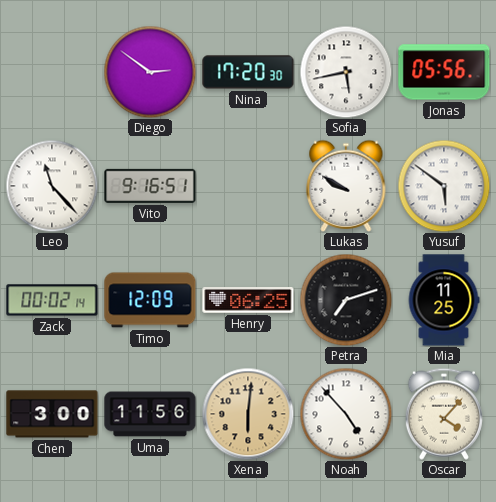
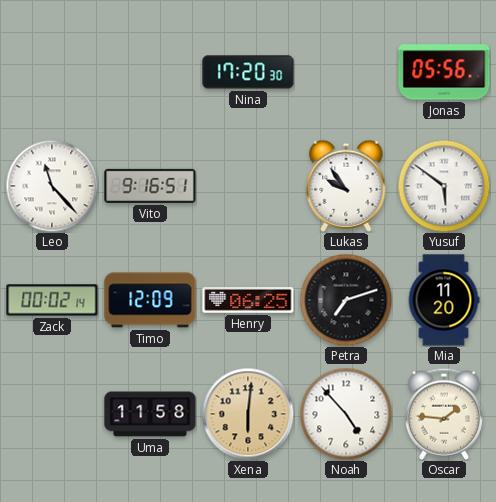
Diego: 2:51 -> none (150, 72)
Sofia: 5:43 -> none (346, 72)
Lukas: 9:50 -> 9:54 (346, 186)
Mia: 11:25 -> 11:20 (444, 300)
Chen: 3:00 -> none (52, 414)
Uma: 11:56 -> 11:58 (150, 414)
Oscar: 4:07 -> 1:46 (444, 414)
